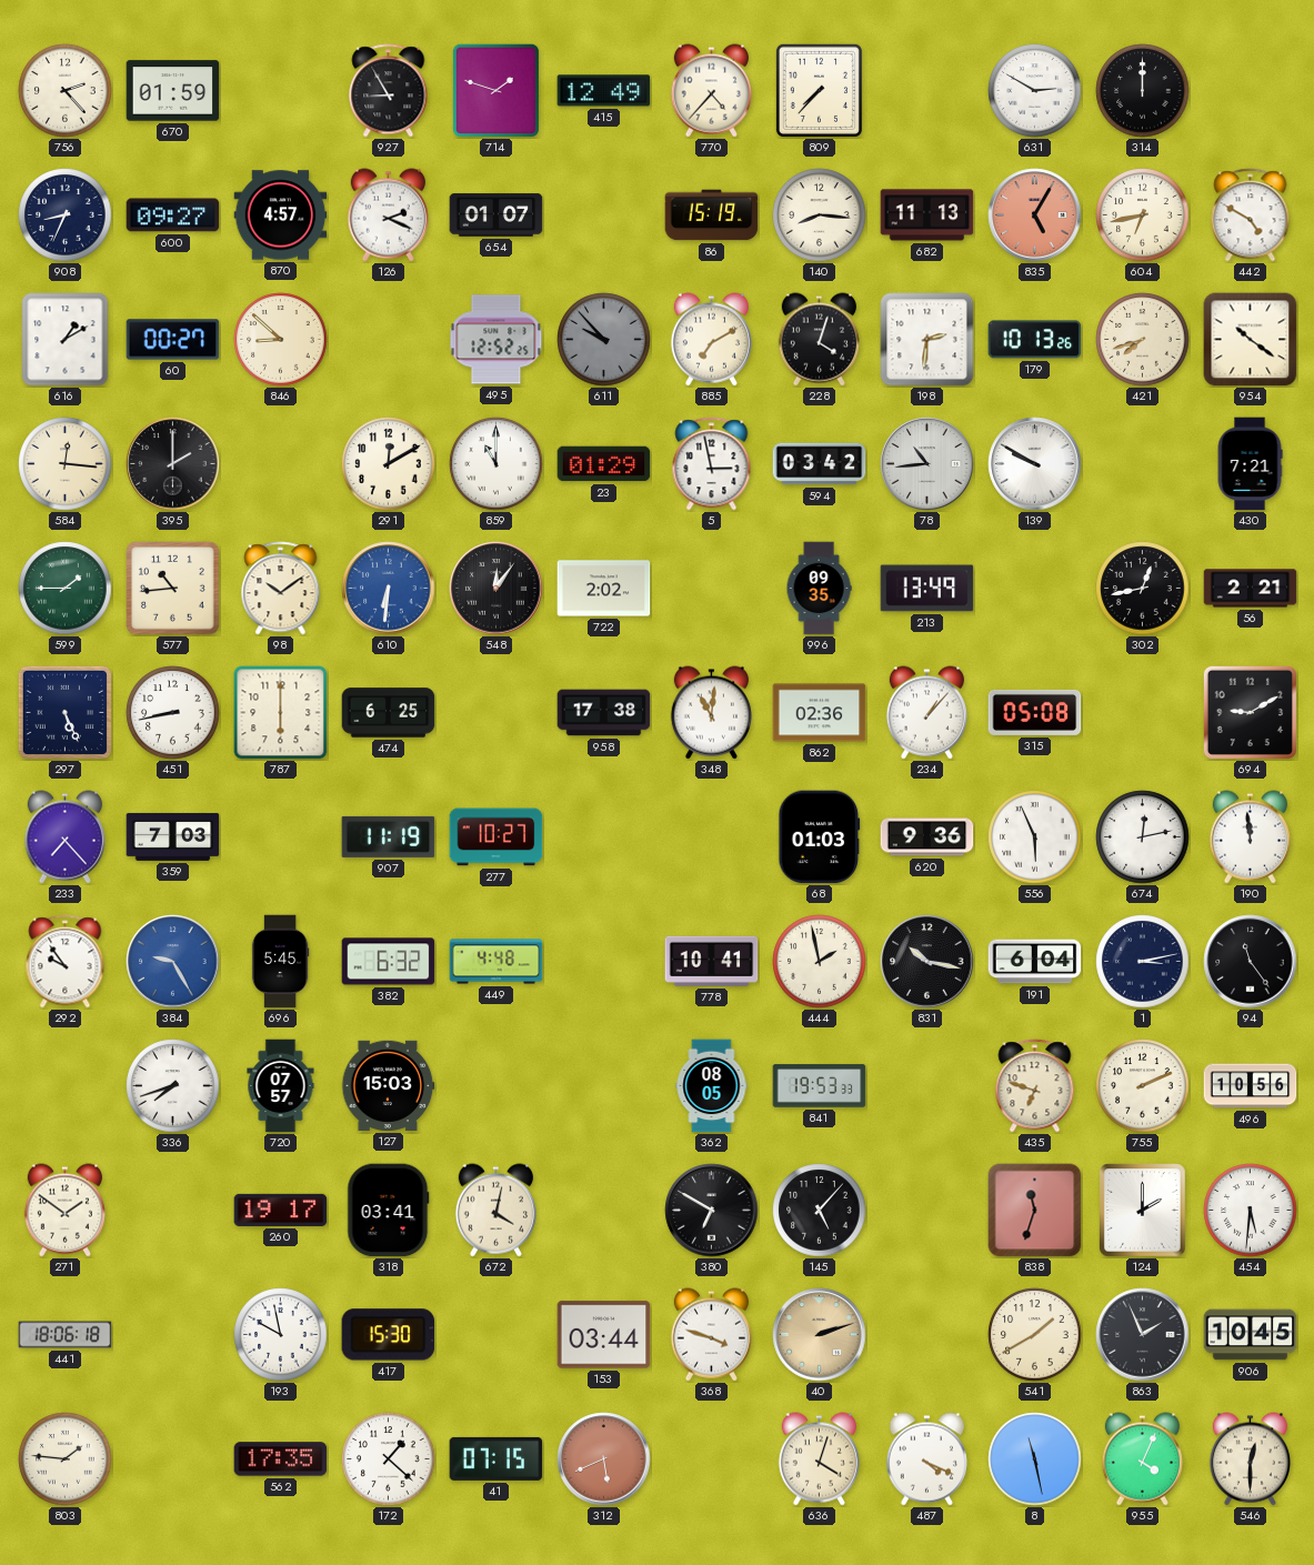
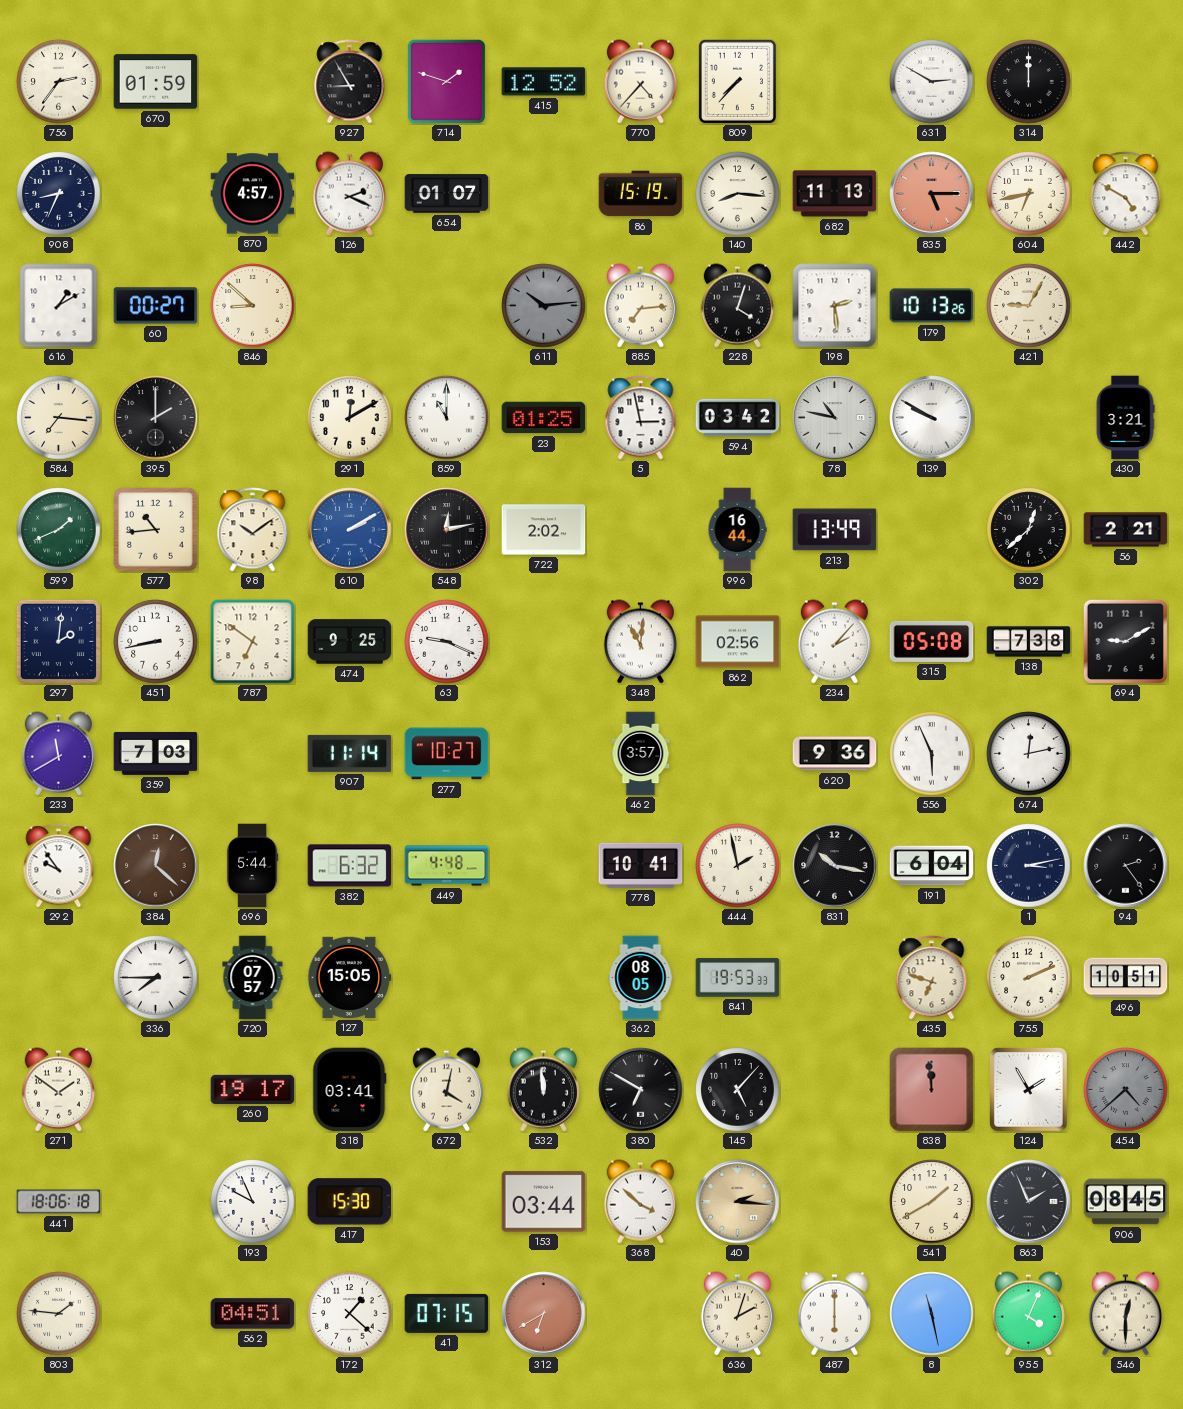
756: 2:23 -> 2:36 (59, 82)
415: 12:49 -> 12:52 (544, 82)
600: 09:27 -> none (173, 215)
835: 5:05 -> 5:15 (932, 194)
495: 12:52 -> none (496, 340)
611: 9:53 -> 10:14 (544, 306)
885: 7:10 -> 7:14 (640, 306)
198: 2:31 -> 2:29 (835, 306)
421: 7:42 -> 9:05 (1029, 306)
954: 10:21 -> none (1251, 340)
584: 12:16 -> 7:16 (59, 418)
23: 01:29 -> 01:25 (544, 418)
78: 10:44 -> 10:47 (835, 418)
430: 7:21 -> 3:21 (1125, 418)
599: 1:45 -> 1:41 (59, 530)
610: 6:31 -> 2:10 (350, 530)
548: 12:06 -> 12:13 (447, 530)
996: 09:35 -> 16:44 (737, 530)
302: 12:43 -> 12:38 (1029, 530)
297: 5:26 -> 2:01 (58, 641)
787: 6:00 -> 6:51 (253, 642)
474: 6:25 -> 9:25 (350, 642)
63: none -> 9:19 (447, 642)
958: 17:38 -> none (604, 713)
862: 02:36 -> 02:56 (738, 642)
234: 1:07 -> 2:07 (834, 642)
138: none -> 7:38 (1029, 642)
233: 7:23 -> 11:40 (58, 754)
907: 11:19 -> 11:14 (350, 753)
462: none -> 3:57 (641, 754)
68: 01:03 -> none (820, 837)
190: 11:59 -> none (1250, 837)
384: 9:25 -> 12:22 (156, 866)
384 dial: blue -> brown (156, 866)
696: 5:45 -> 5:44 (252, 866)
94: 11:24 -> 2:24 (1126, 866)
336: 7:42 -> 7:45 (156, 978)
127: 15:03 -> 15:05 (350, 977)
496: 10:56 -> 10:51 (1126, 978)
532: none -> 11:59 (543, 1090)
838: 11:33 -> 11:59 (932, 1090)
124: 2:00 -> 1:55 (1029, 1090)
454: 5:31 -> 4:38 (1126, 1090)
454 dial: white -> grey (1126, 1090)
193: 9:58 -> 9:56 (253, 1202)
368: 3:48 -> 3:52 (640, 1202)
40: 2:12 -> 2:16 (738, 1202)
906: 10:45 -> 08:45 (1126, 1202)
562: 17:35 -> 04:51 (253, 1314)
312: 5:41 -> 6:40 (544, 1314)
636: 4:03 -> 2:03 (737, 1314)
487: 4:19 -> 6:00 (834, 1314)
